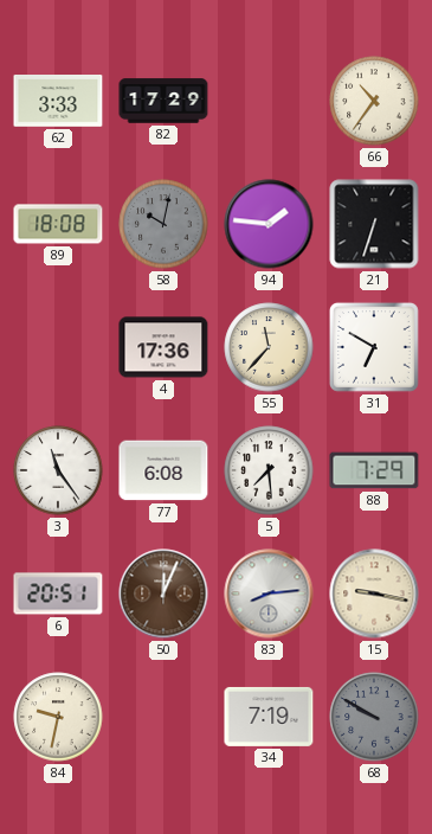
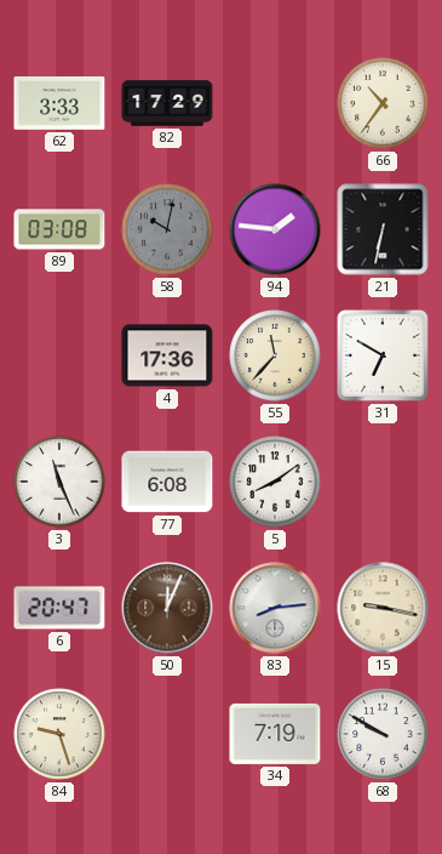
89: 18:08 -> 03:08 (59, 229)
21: 6:33 -> 6:32 (383, 229)
3: 11:24 -> 11:26 (59, 482)
5: 7:29 -> 8:09 (275, 482)
88: 7:29 -> none (374, 470)
6: 20:51 -> 20:47 (59, 608)
84: 9:32 -> 9:27 (59, 734)
68 dial: grey -> white (383, 734)
